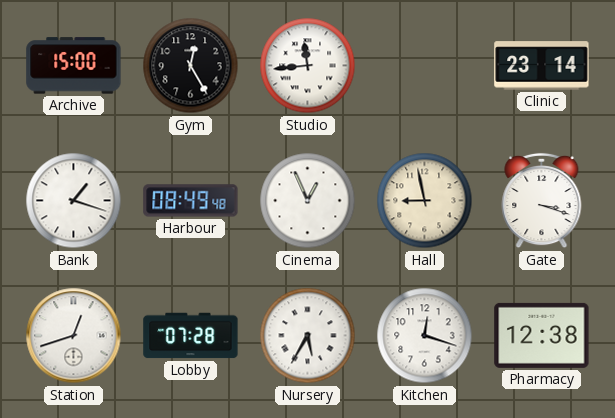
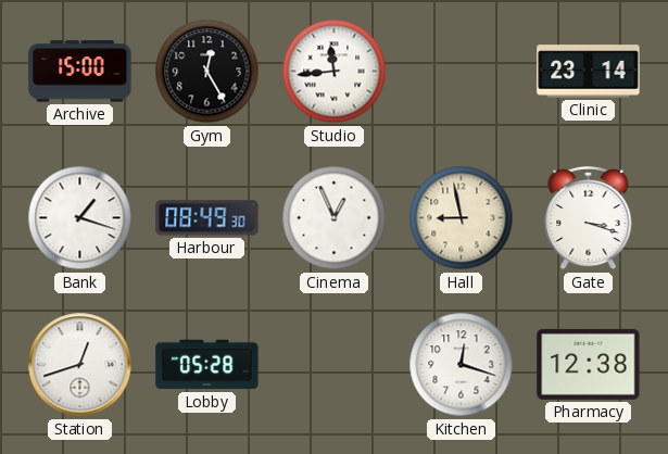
Harbour: 08:49:48 -> 08:49:30 (207, 218)
Lobby: 07:28 -> 05:28 (207, 365)
Nursery: 5:35 -> none (308, 336)
